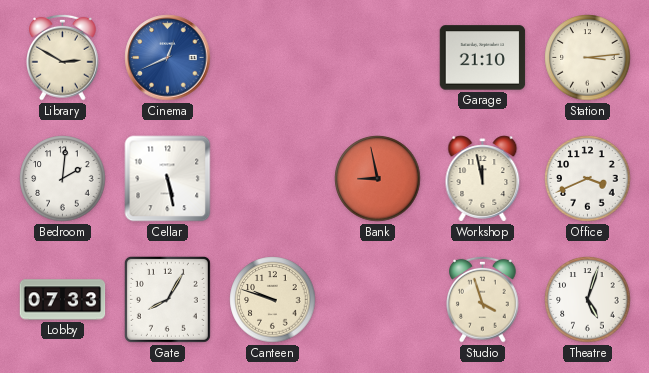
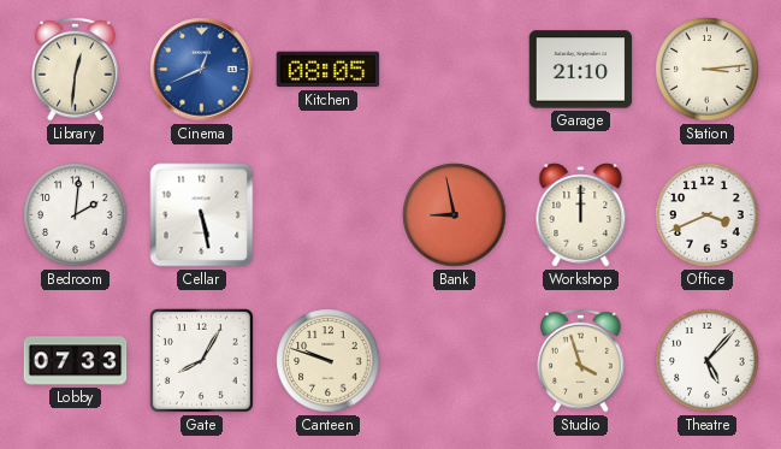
Library: 2:50 -> 12:31 (76, 69)
Kitchen: none -> 08:05 (329, 70)
Workshop: 11:58 -> 12:00 (581, 215)
Theatre: 5:03 -> 5:07 (708, 361)
